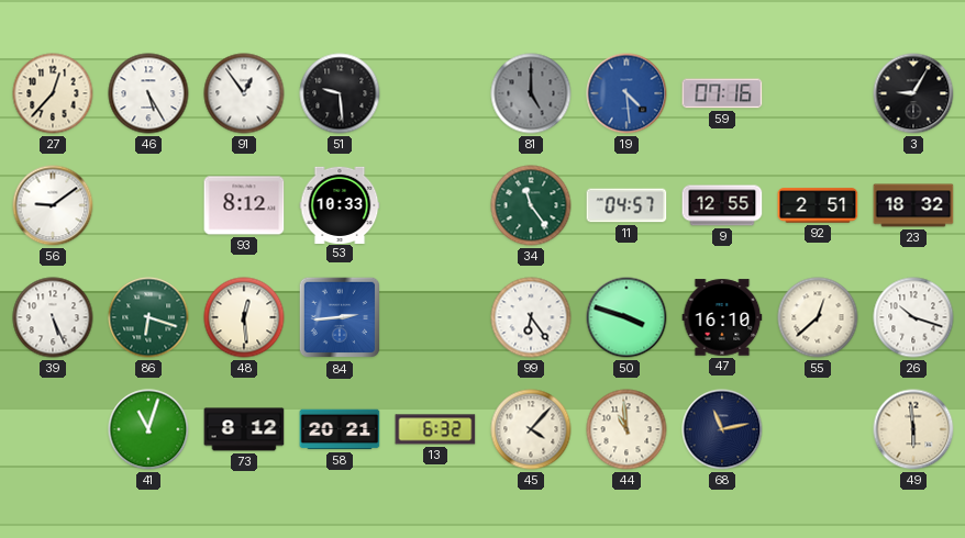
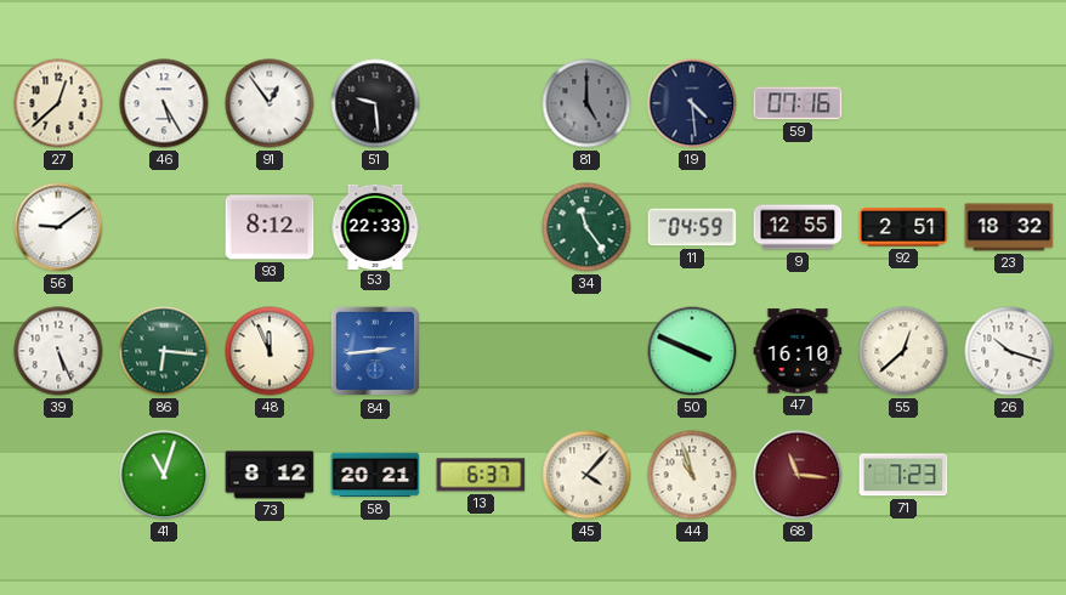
27: 12:37 -> 12:38 (58, 103)
19 dial: blue -> navy (692, 103)
3: 9:05 -> none (913, 93)
53: 10:33 -> 22:33 (375, 226)
11: 04:57 -> 04:59 (692, 227)
86: 6:18 -> 6:16 (164, 351)
48: 12:29 -> 11:56 (270, 351)
99: 6:24 -> none (531, 317)
50: 3:48 -> 3:49 (692, 351)
13: 6:32 -> 6:37 (481, 475)
44: 10:59 -> 10:57 (692, 475)
68: 11:13 -> 11:16 (798, 475)
68 dial: navy -> burgundy (798, 475)
71: none -> 7:23 (903, 475)
49: 5:59 -> none (913, 429)
